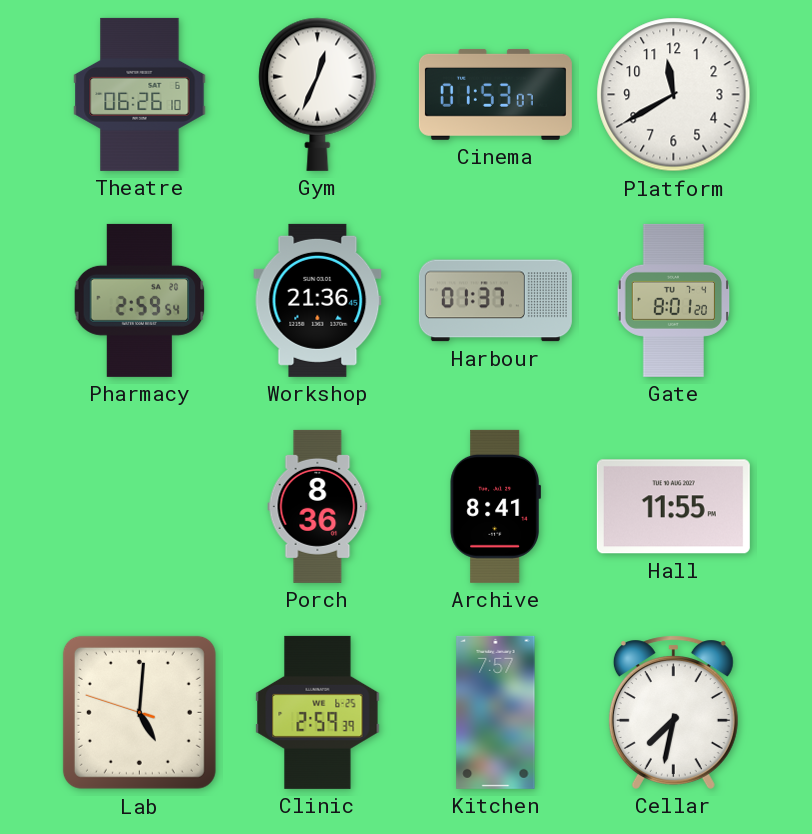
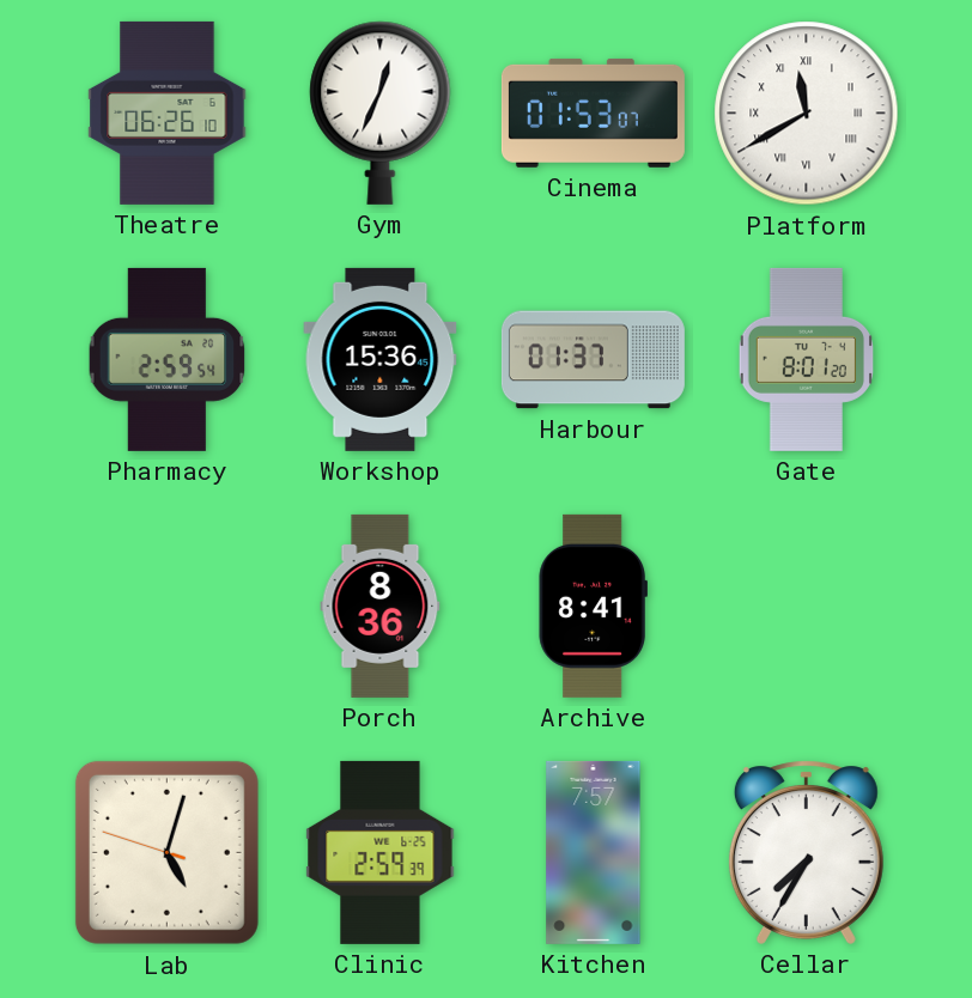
Platform numerals: Arabic -> Roman (807, 114)
Workshop: 21:36 -> 15:36 (381, 359)
Hall: 11:55 -> none (673, 507)
Lab: 5:00 -> 5:02 (166, 852)
Cellar: 7:32 -> 7:35 (806, 852)
